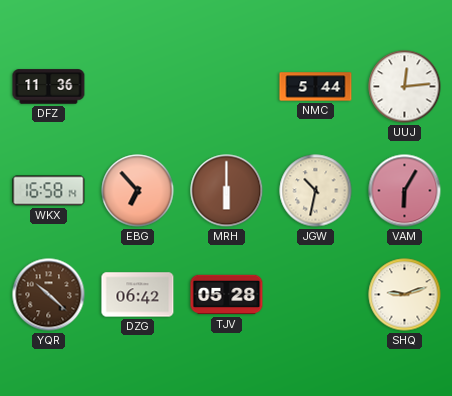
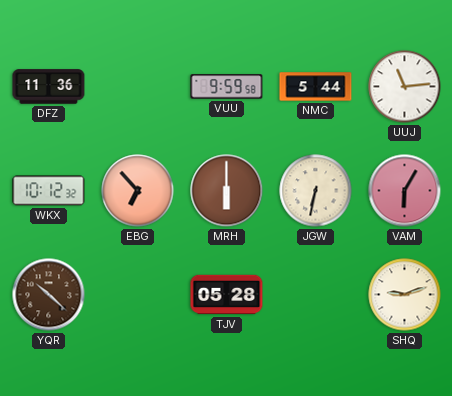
VUU: none -> 9:59 (227, 87)
UUJ: 12:14 -> 11:14 (405, 87)
WKX: 16:58 -> 10:12 (49, 191)
JGW: 10:32 -> 6:32 (316, 191)
DZG: 06:42 -> none (138, 295)
